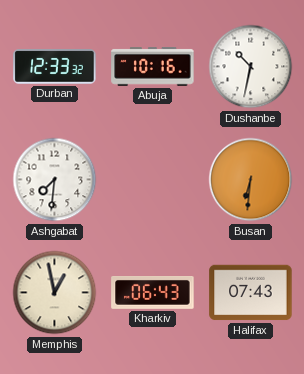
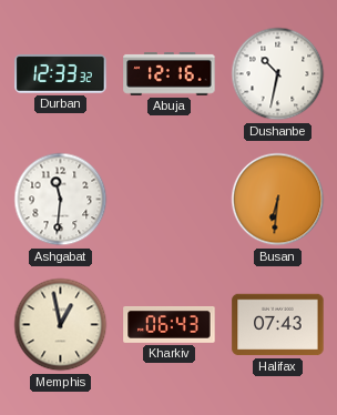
Abuja: 10:16 -> 12:16 (170, 74)
Ashgabat: 7:31 -> 11:31 (61, 200)
